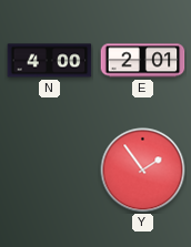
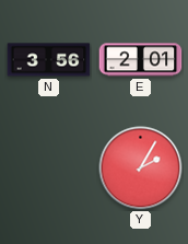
N: 4:00 -> 3:56 (49, 60)
Y: 1:54 -> 2:05 (141, 169)
